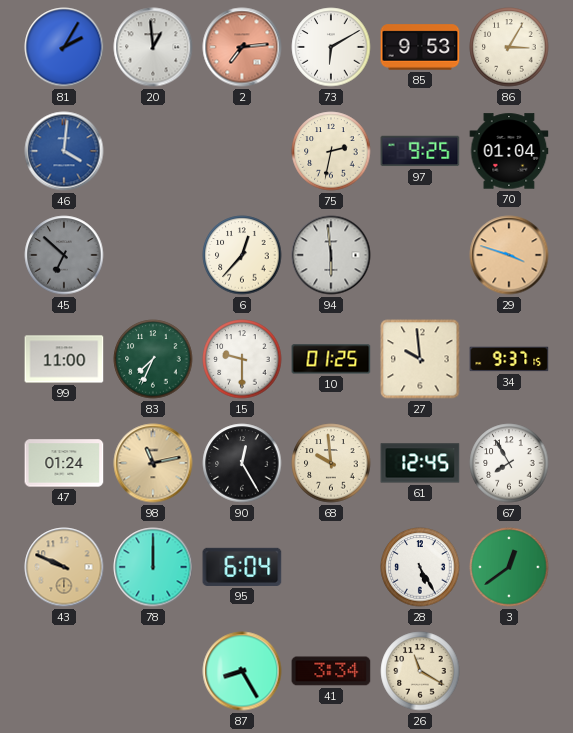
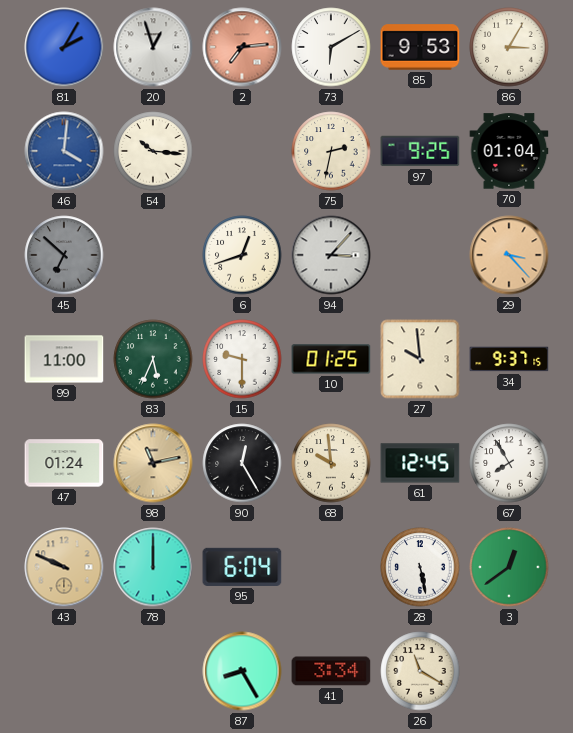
20: 12:59 -> 12:57 (153, 47)
54: none -> 10:16 (153, 151)
6: 12:37 -> 12:42 (242, 255)
94: 5:59 -> 3:07 (331, 255)
29: 3:48 -> 3:23 (509, 255)
83: 7:34 -> 5:34 (153, 359)
28: 5:25 -> 5:28 (420, 567)
